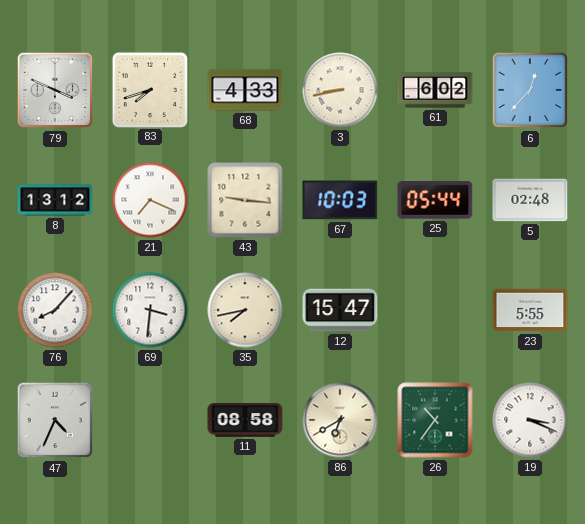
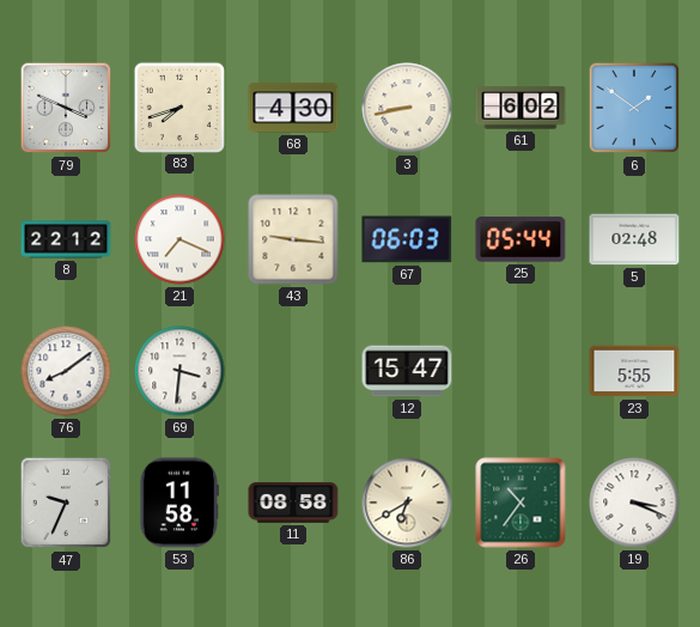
68: 4:33 -> 4:30 (293, 108)
6: 12:37 -> 1:51 (634, 108)
8: 13:12 -> 22:12 (66, 239)
67: 10:03 -> 06:03 (407, 239)
76: 8:07 -> 8:09 (66, 371)
35: 7:43 -> none (245, 310)
47: 4:34 -> 9:34 (66, 503)
53: none -> 11:58 (179, 503)
